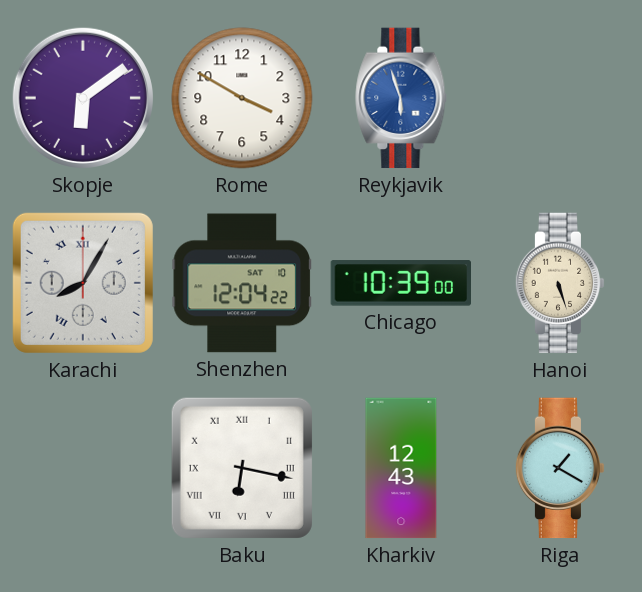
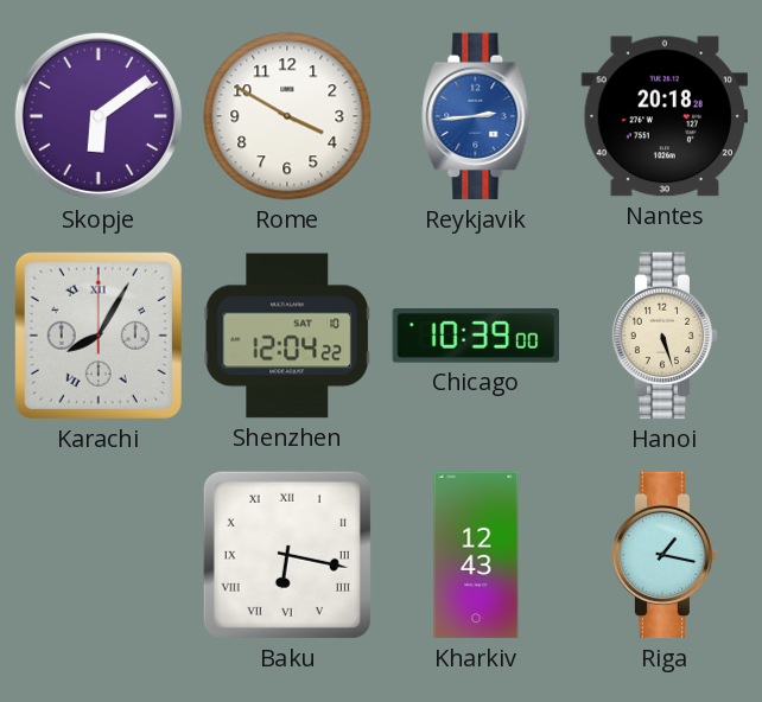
Reykjavik: 5:57 -> 2:44 (476, 116)
Nantes: none -> 20:18 (663, 116)
Riga: 1:20 -> 1:17 (665, 555)
